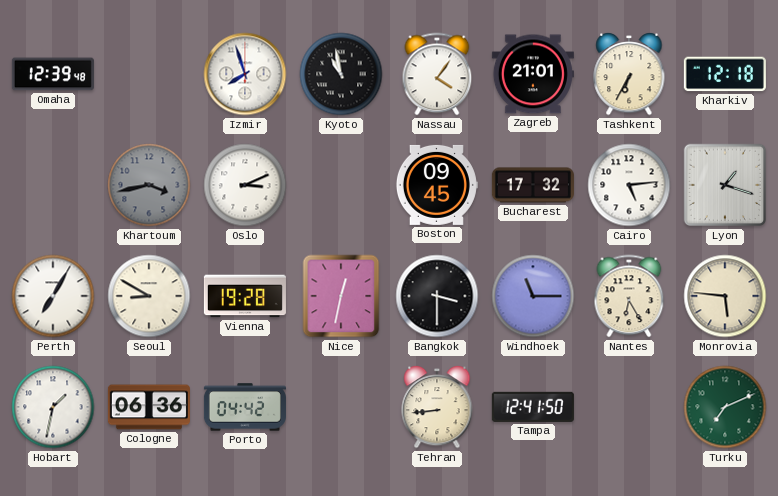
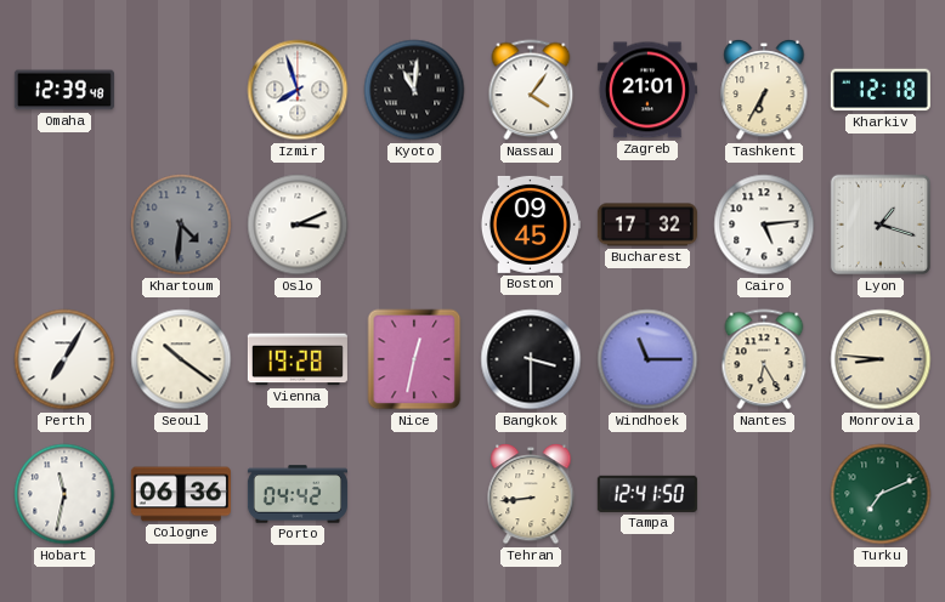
Kyoto: 10:58 -> 11:01 (414, 90)
Khartoum: 3:43 -> 4:31 (181, 225)
Seoul: 8:50 -> 10:21 (181, 359)
Monrovia: 5:46 -> 8:46 (881, 359)
Hobart: 1:32 -> 11:32 (64, 494)
